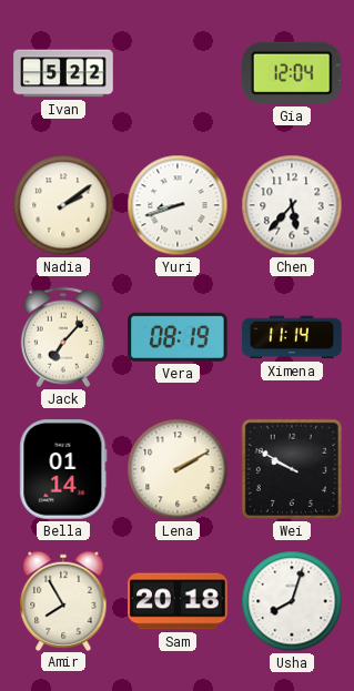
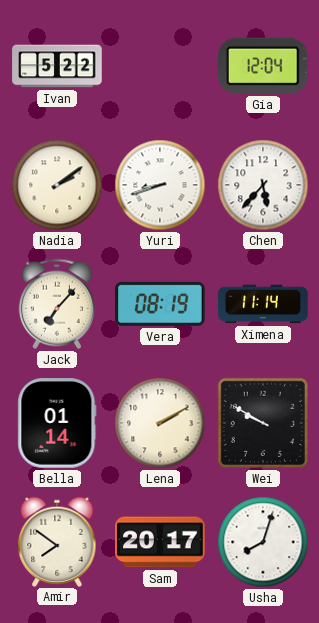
Amir: 7:55 -> 7:51 (57, 541)
Sam: 20:18 -> 20:17 (160, 542)
